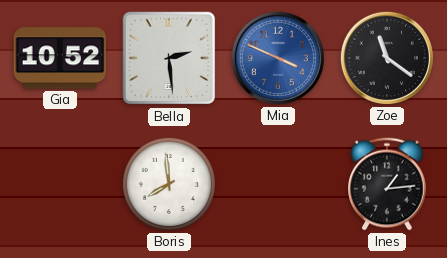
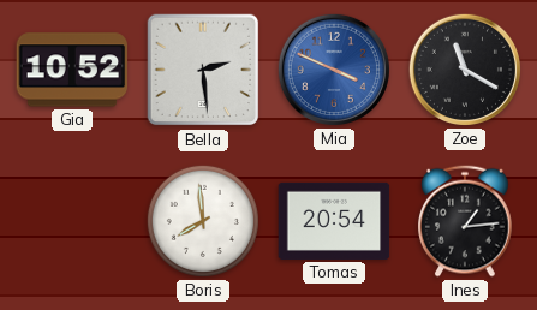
Zoe: 11:21 -> 11:20 (465, 70)
Tomas: none -> 20:54 (334, 221)
